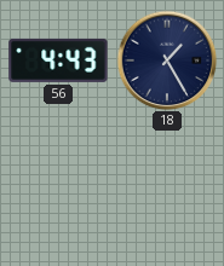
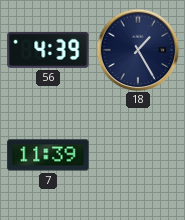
56: 4:43 -> 4:39 (48, 50)
7: none -> 11:39 (48, 155)
